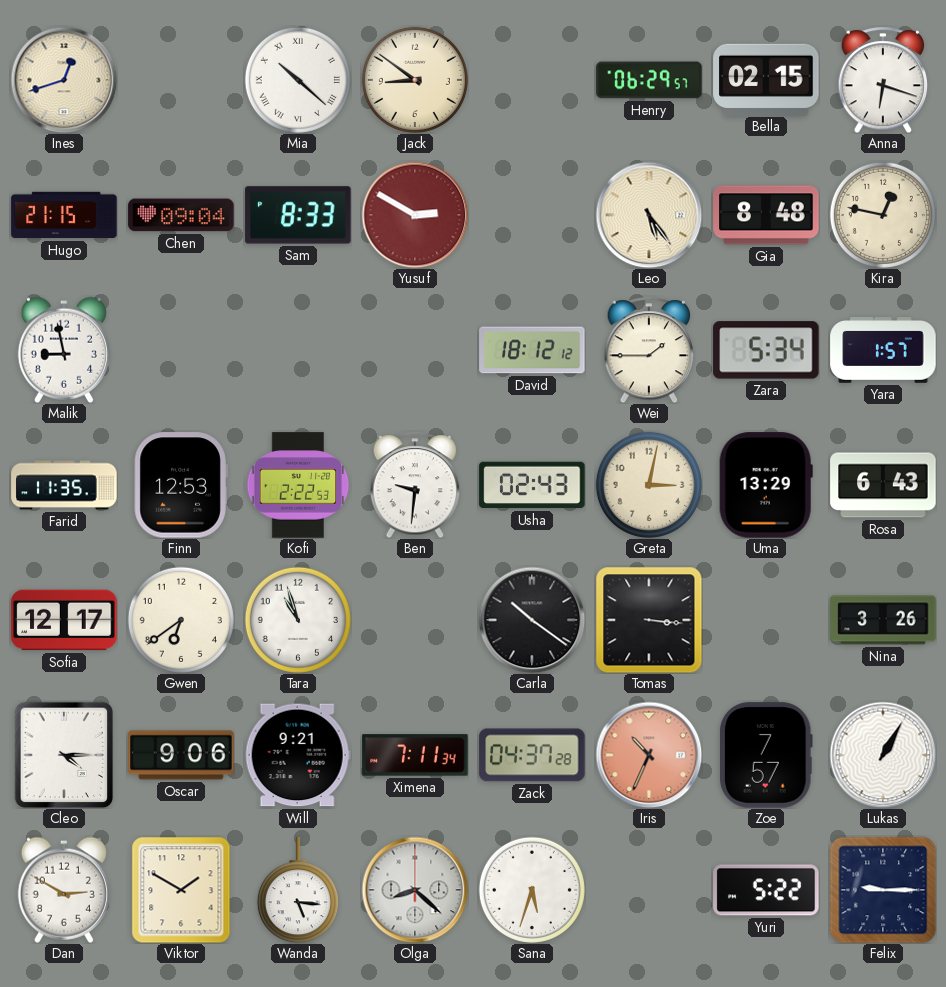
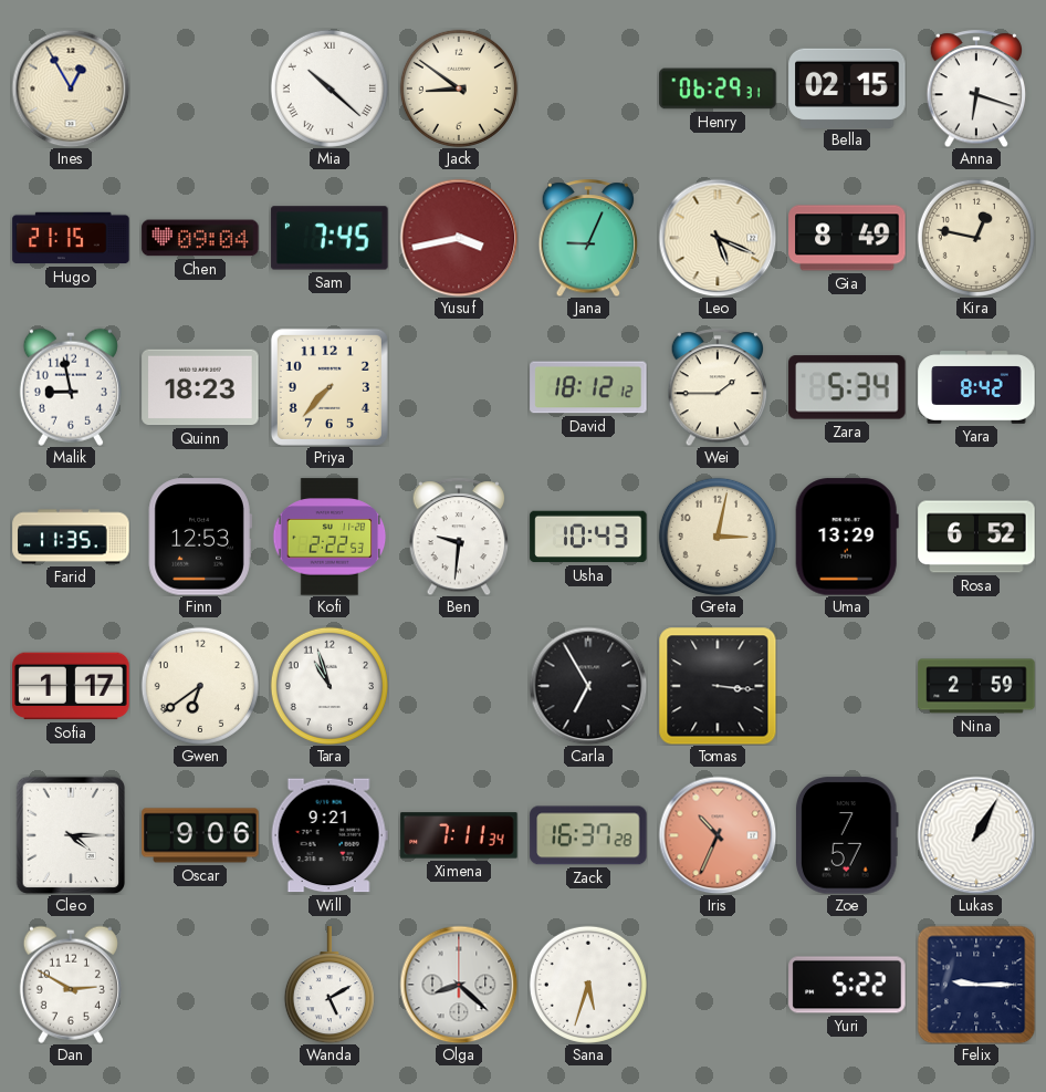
Ines: 12:42 -> 12:55 (71, 89)
Henry: 06:29:57 -> 06:29:31 (718, 89)
Sam: 8:33 -> 7:45 (330, 238)
Yusuf: 2:50 -> 3:43 (459, 238)
Jana: none -> 9:04 (588, 238)
Leo: 5:24 -> 5:19 (718, 238)
Gia: 8:48 -> 8:49 (847, 238)
Quinn: none -> 18:23 (200, 387)
Priya: none -> 7:37 (330, 387)
Yara: 1:57 -> 8:42 (976, 387)
Usha: 02:43 -> 10:43 (588, 537)
Rosa: 6:43 -> 6:52 (976, 537)
Sofia: 12:17 -> 1:17 (71, 686)
Carla: 10:21 -> 6:55 (588, 686)
Nina: 3:26 -> 2:59 (976, 686)
Zack: 04:37 -> 16:37 (588, 835)
Viktor: 1:50 -> none (181, 890)
Wanda: 5:16 -> 5:10 (330, 985)
